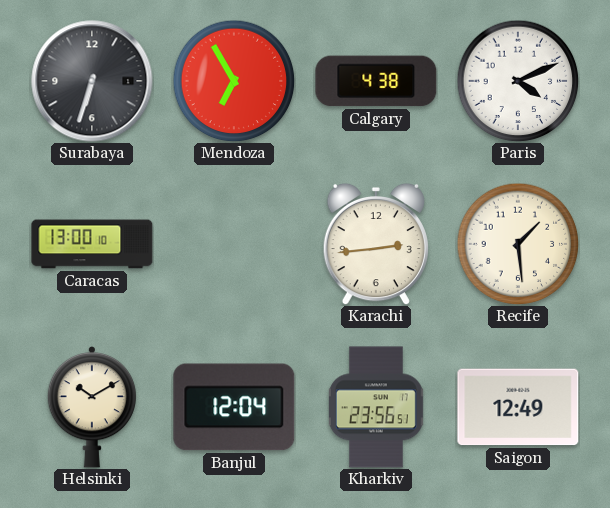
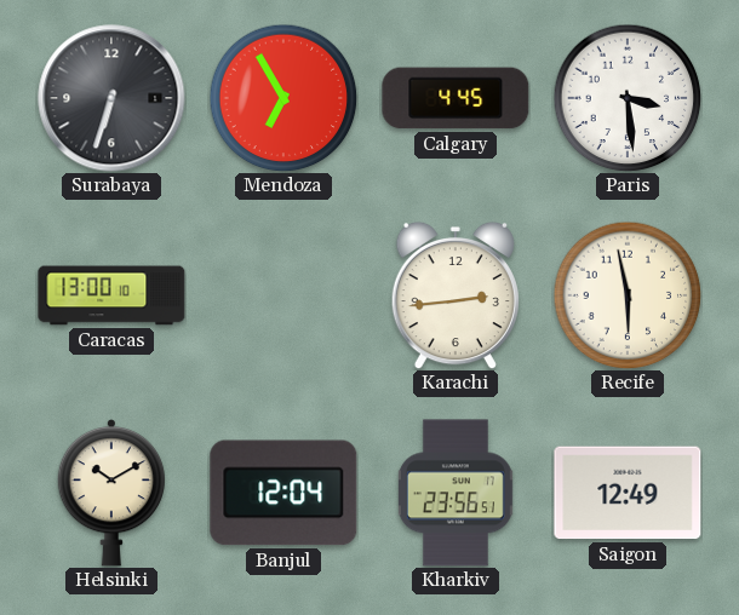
Calgary: 4:38 -> 4:45 (456, 98)
Paris: 4:11 -> 3:29 (628, 98)
Recife: 1:29 -> 5:58 (628, 295)
